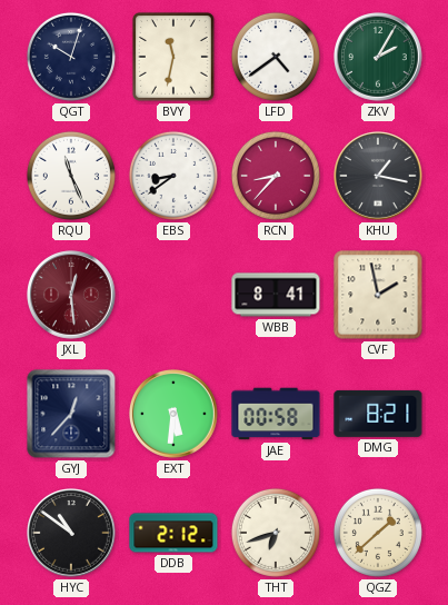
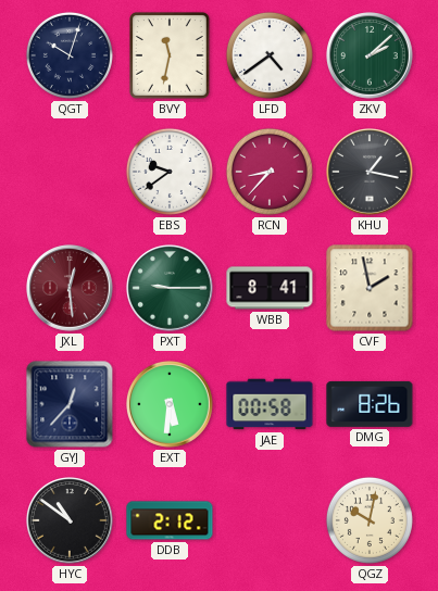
ZKV: 2:05 -> 2:08 (371, 56)
RQU: 11:26 -> none (71, 176)
EBS: 8:39 -> 9:39 (170, 172)
PXT: none -> 9:15 (171, 289)
DMG: 8:21 -> 8:26 (370, 404)
THT: 6:42 -> none (276, 533)
QGZ: 1:38 -> 10:02 (370, 520)
